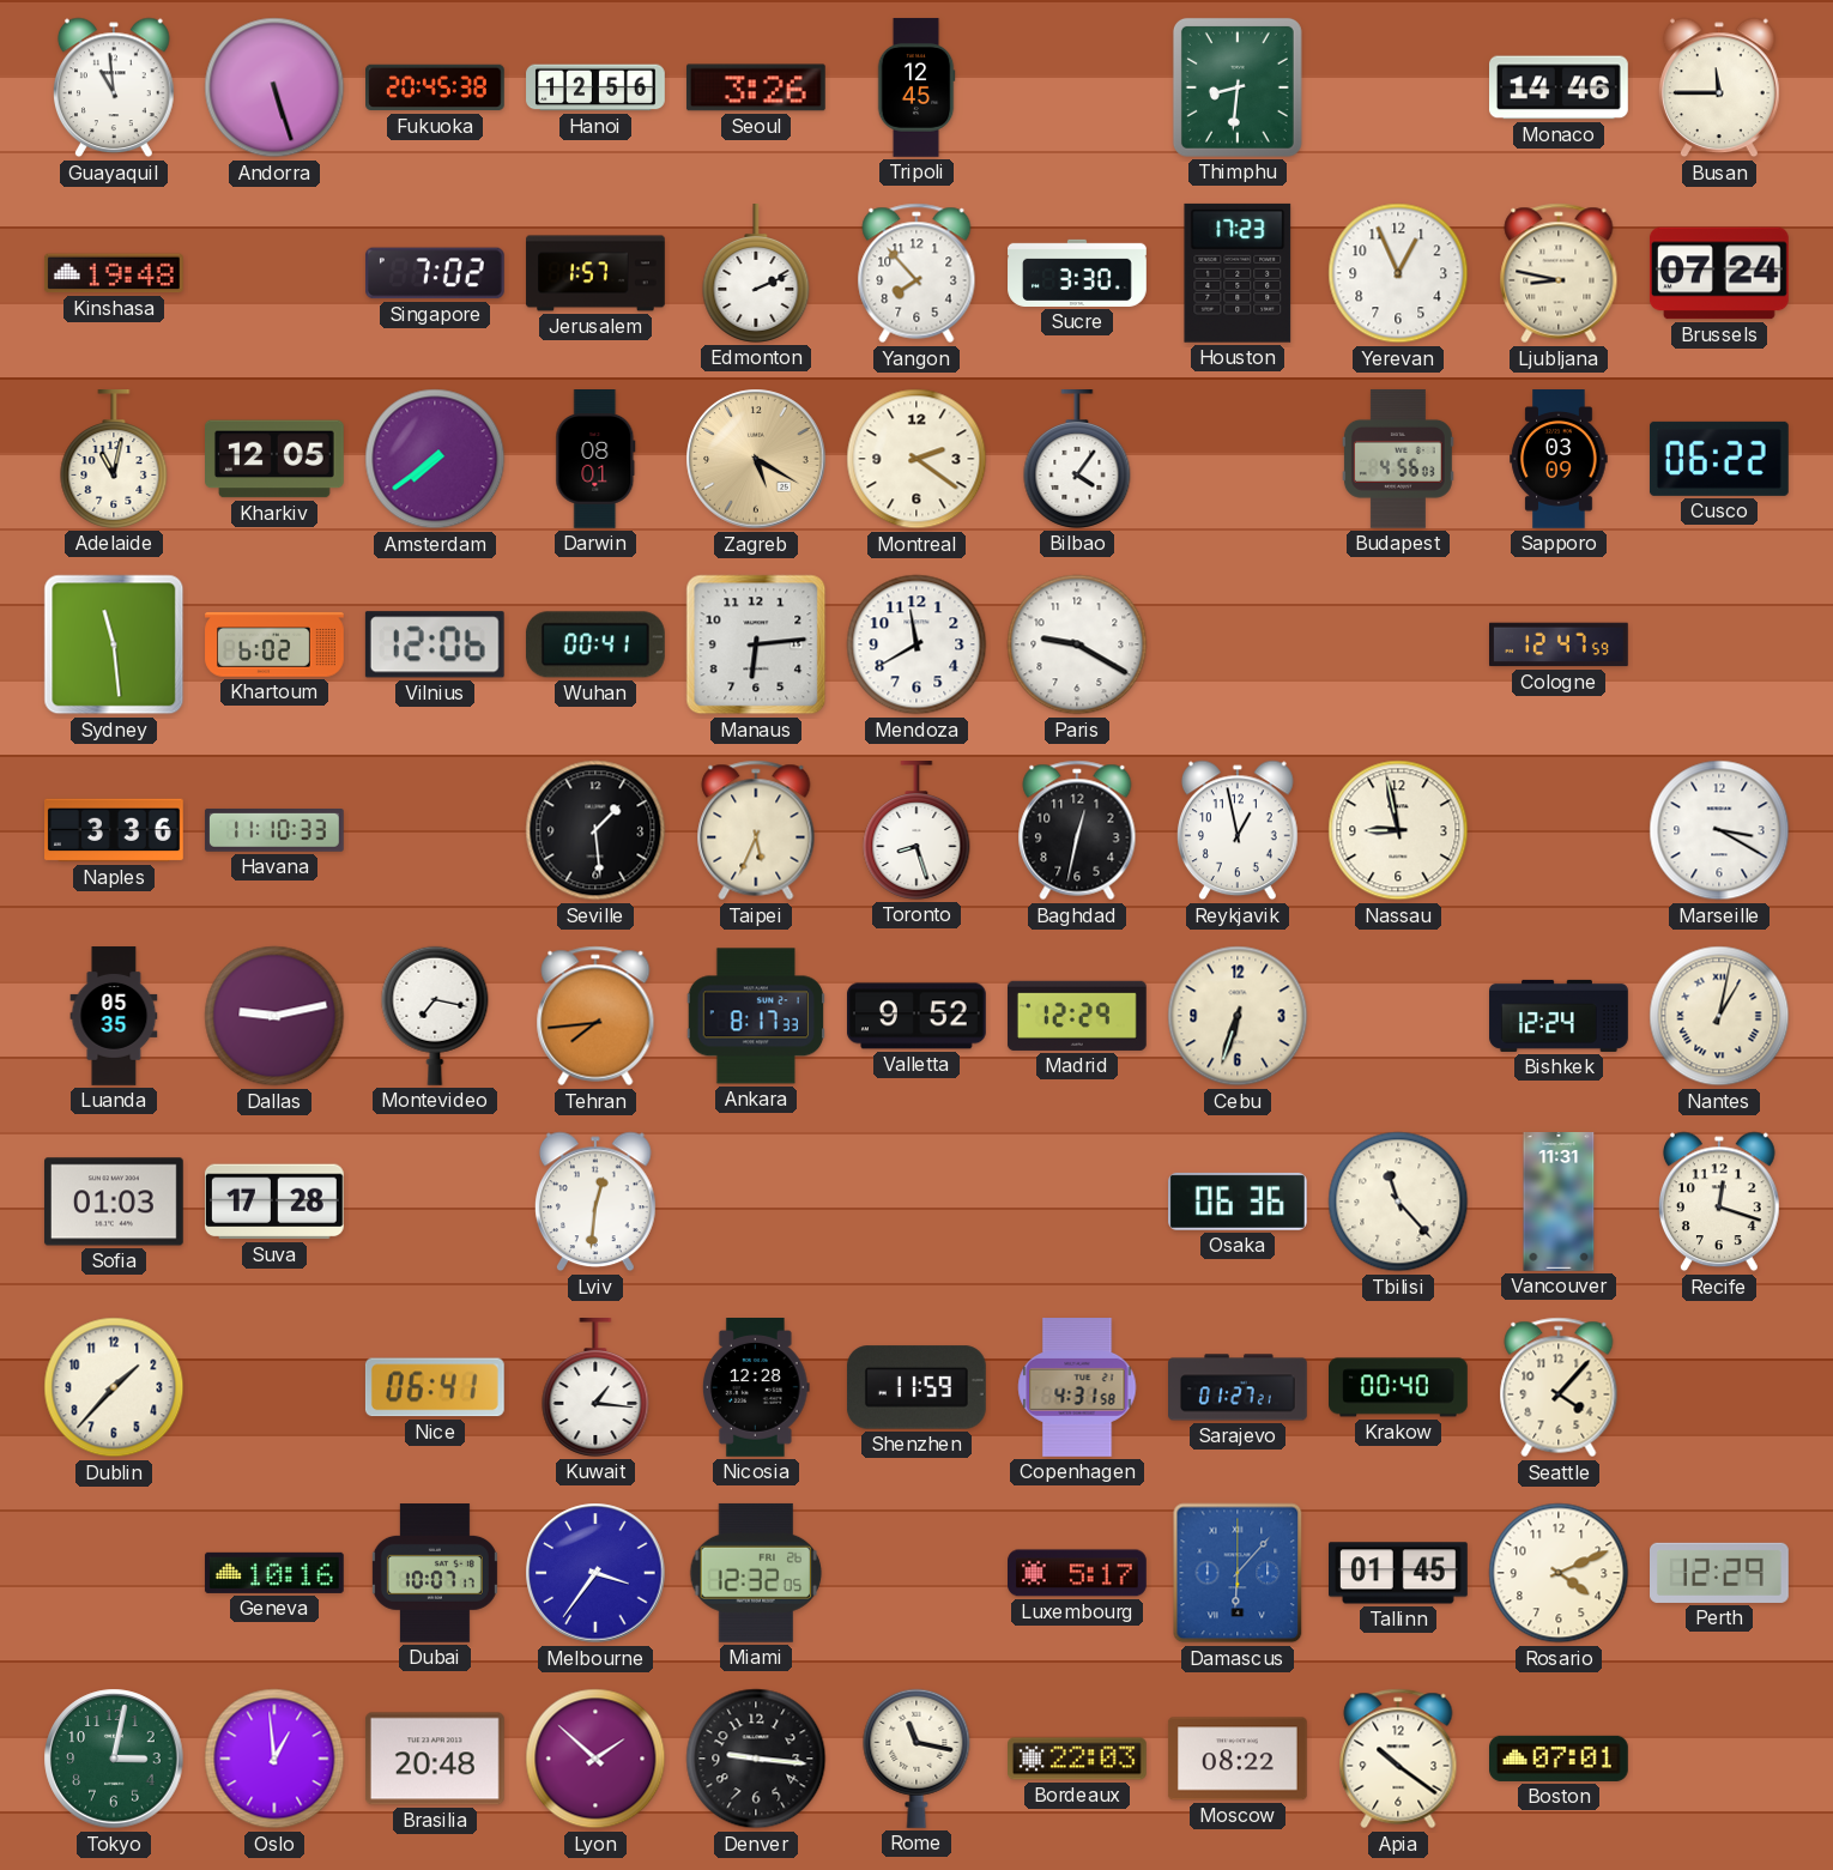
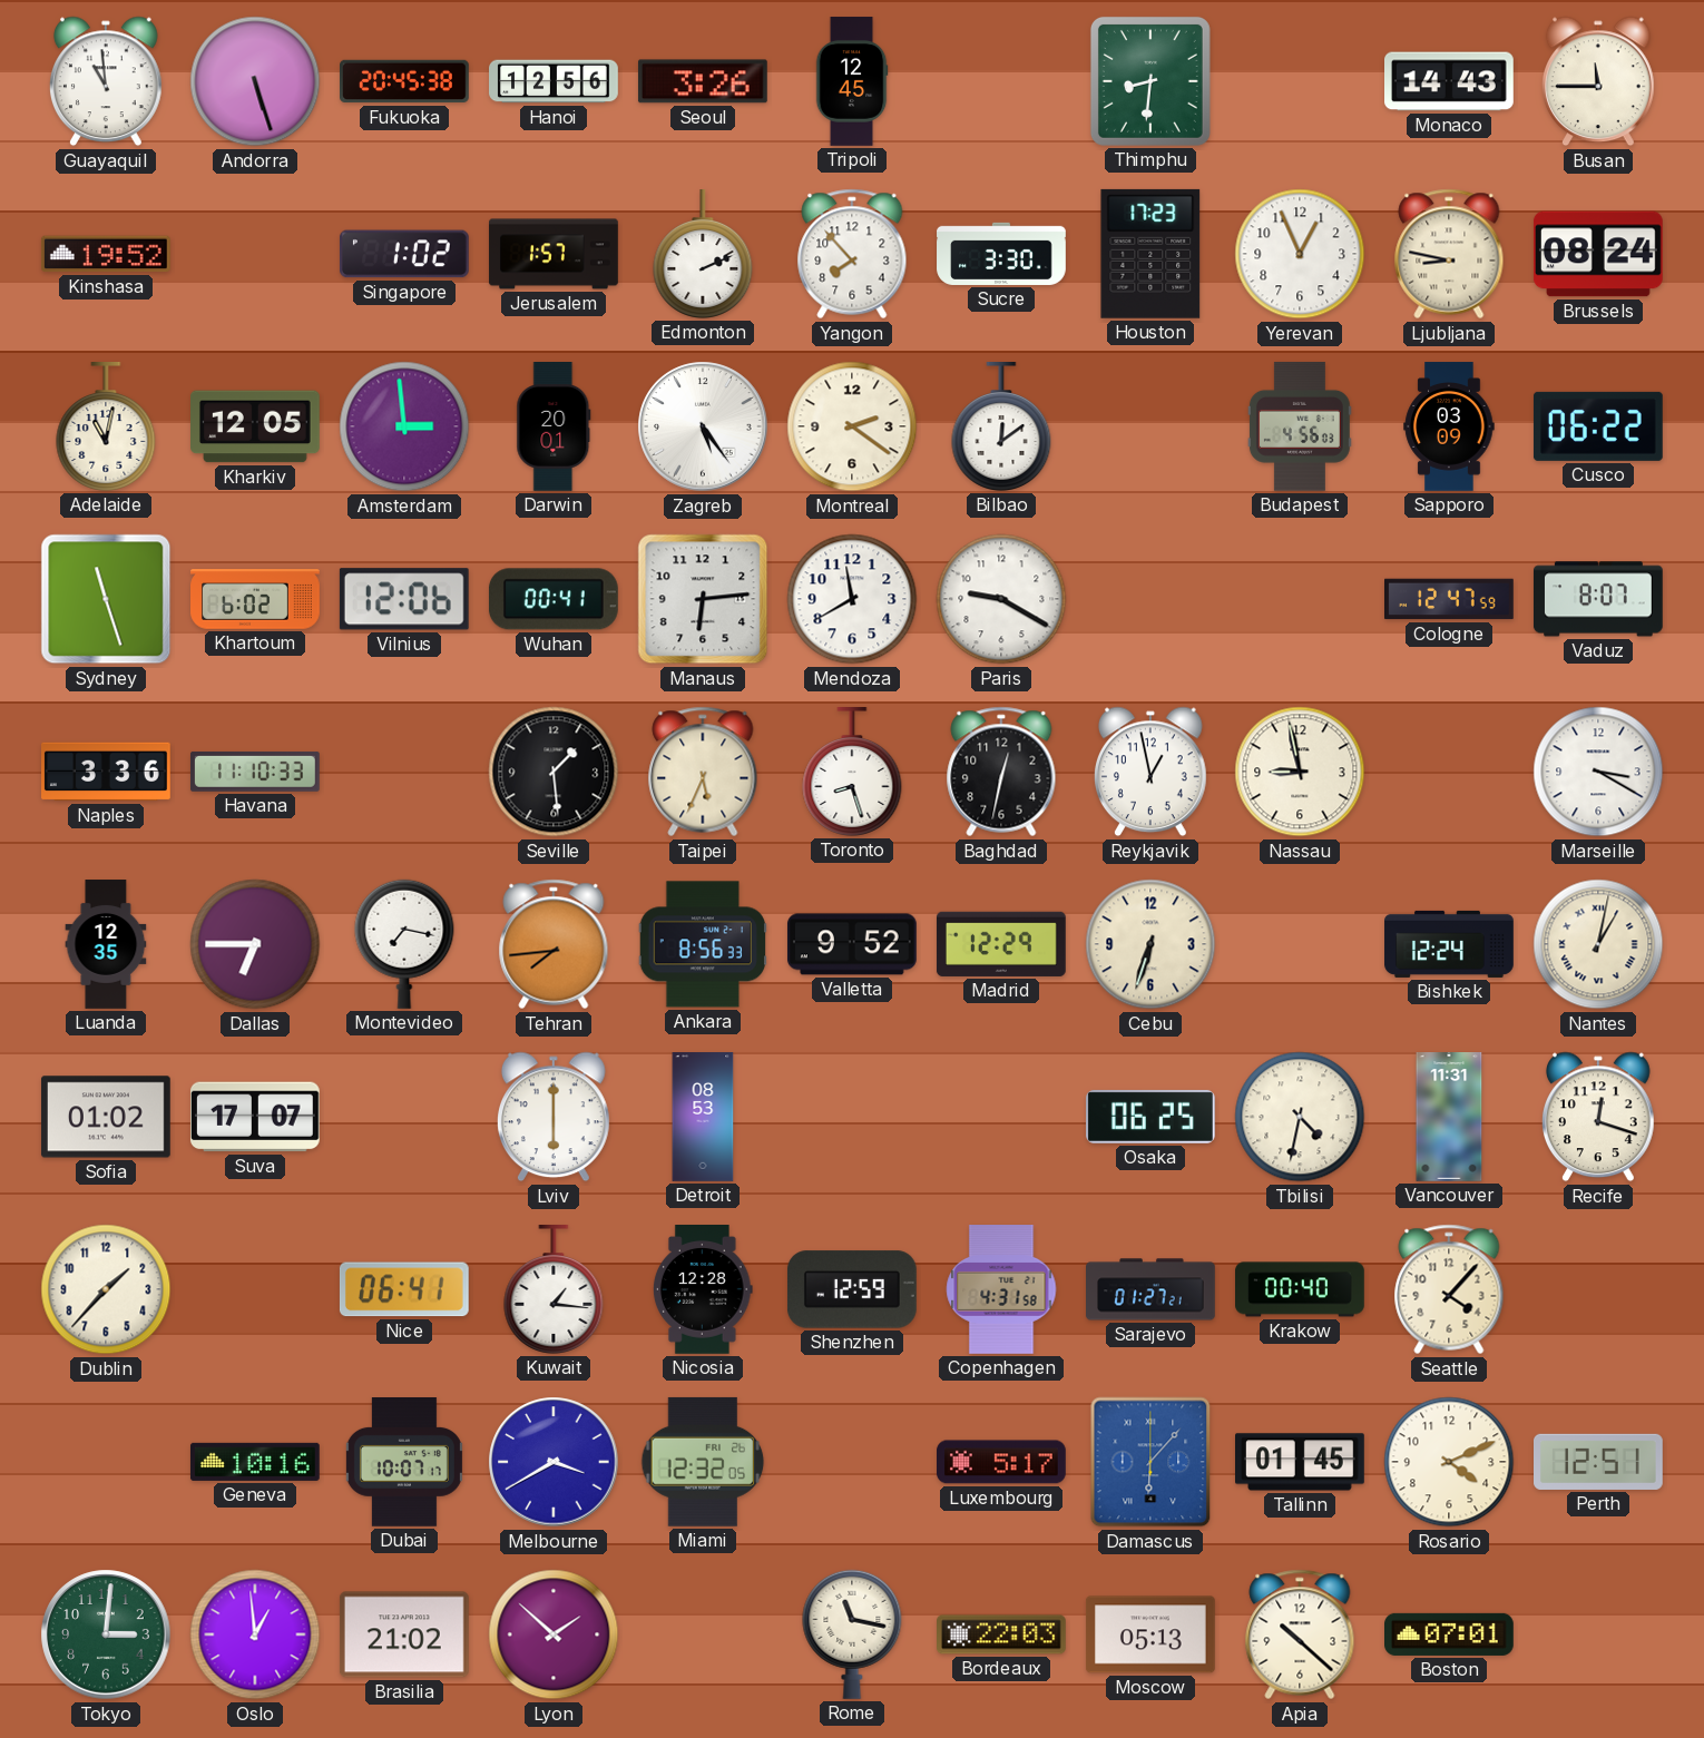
Monaco: 14:46 -> 14:43 (1450, 81)
Kinshasa: 19:48 -> 19:52 (106, 254)
Singapore: 7:02 -> 1:02 (404, 254)
Brussels: 07:24 -> 08:24 (1598, 254)
Amsterdam: 7:39 -> 2:59 (404, 426)
Darwin: 08:01 -> 20:01 (554, 428)
Zagreb: 5:20 -> 5:24 (703, 426)
Zagreb dial: champagne -> white (703, 426)
Bilbao: 4:06 -> 12:09 (1001, 428)
Sydney: 11:29 -> 11:27 (106, 599)
Vaduz: none -> 8:07 (1598, 599)
Luanda: 05:35 -> 12:35 (106, 944)
Dallas: 9:13 -> 6:45 (255, 944)
Ankara: 8:17 -> 8:56 (703, 944)
Sofia: 01:03 -> 01:02 (106, 1117)
Suva: 17:28 -> 17:07 (255, 1117)
Lviv: 12:31 -> 6:00 (555, 1117)
Detroit: none -> 08:53 (703, 1117)
Osaka: 06:36 -> 06:25 (1152, 1117)
Tbilisi: 11:23 -> 4:32 (1300, 1117)
Shenzhen: 11:59 -> 12:59 (852, 1289)
Melbourne: 3:36 -> 3:40 (554, 1462)
Perth: 12:29 -> 12:51 (1599, 1462)
Tokyo: 3:02 -> 3:01 (106, 1634)
Brasilia: 20:48 -> 21:02 (404, 1634)
Denver: 9:16 -> none (756, 1759)
Moscow: 08:22 -> 05:13 (1150, 1634)
Apia: 10:21 -> 10:22 (1300, 1634)
